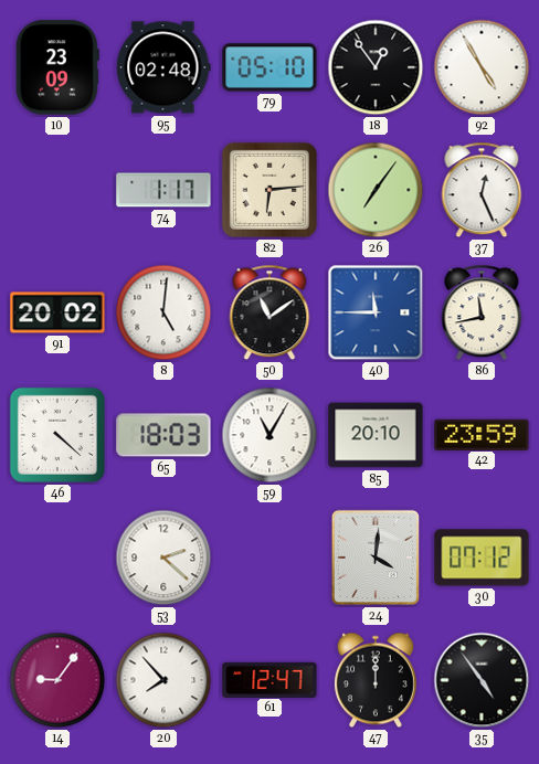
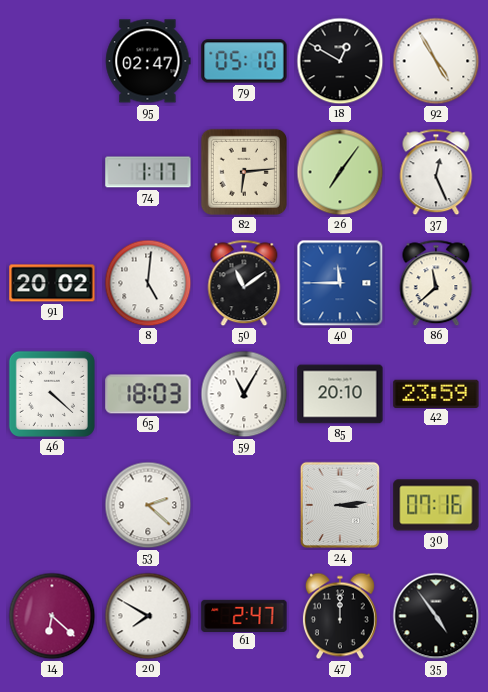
10: 23:09 -> none (57, 67)
95: 02:48 -> 02:47 (148, 61)
18: 12:54 -> 12:50 (340, 61)
86: 11:43 -> 11:38 (436, 283)
24: 4:01 -> 3:14 (340, 505)
30: 07:12 -> 07:16 (436, 505)
14: 9:06 -> 6:22 (52, 616)
20: 7:53 -> 7:50 (148, 616)
61: 12:47 -> 2:47 (244, 615)
